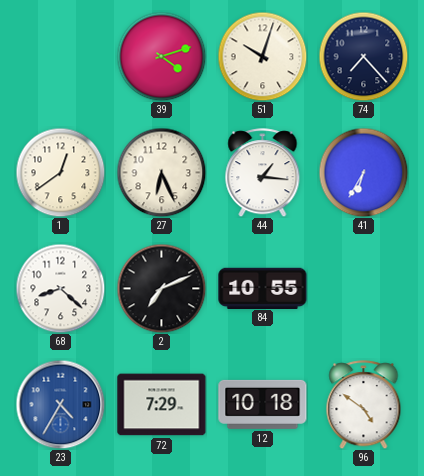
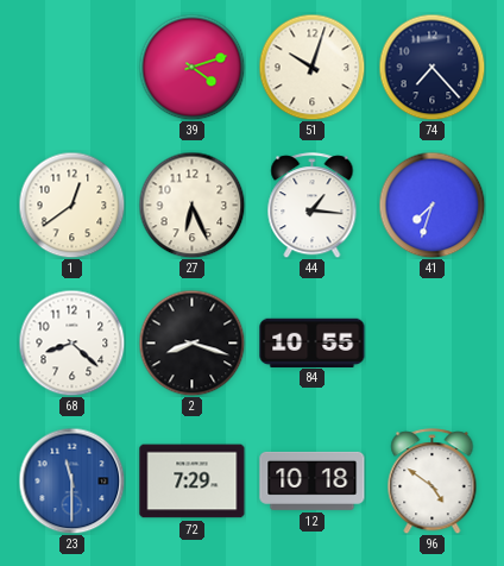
41: 6:35 -> 7:33 (431, 205)
2: 7:11 -> 8:18 (191, 342)
23: 4:35 -> 11:30 (71, 480)
